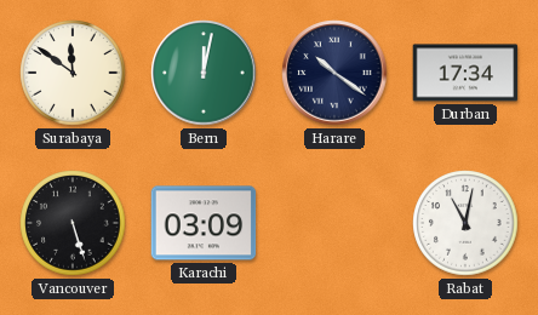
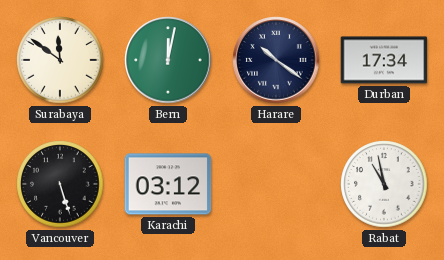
Karachi: 03:09 -> 03:12 (168, 184)
Rabat: 11:02 -> 10:58 (384, 184)
